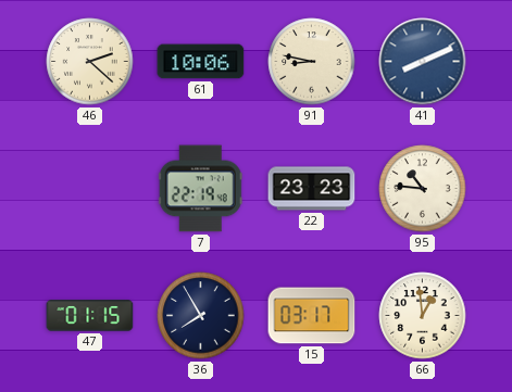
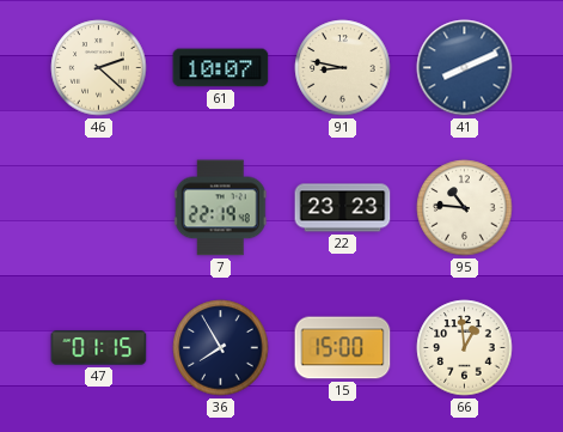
61: 10:06 -> 10:07 (221, 68)
15: 03:17 -> 15:00 (343, 348)
